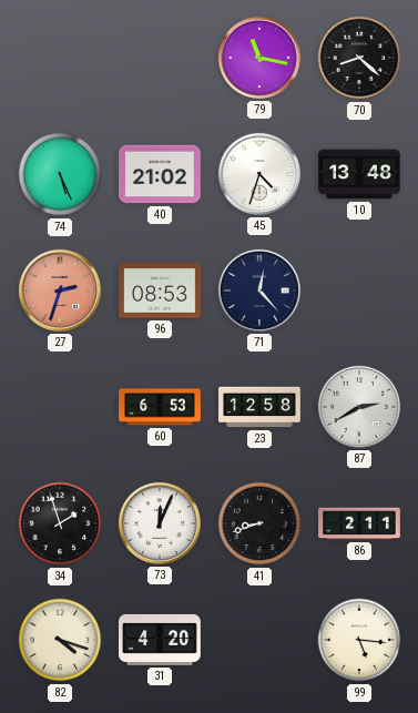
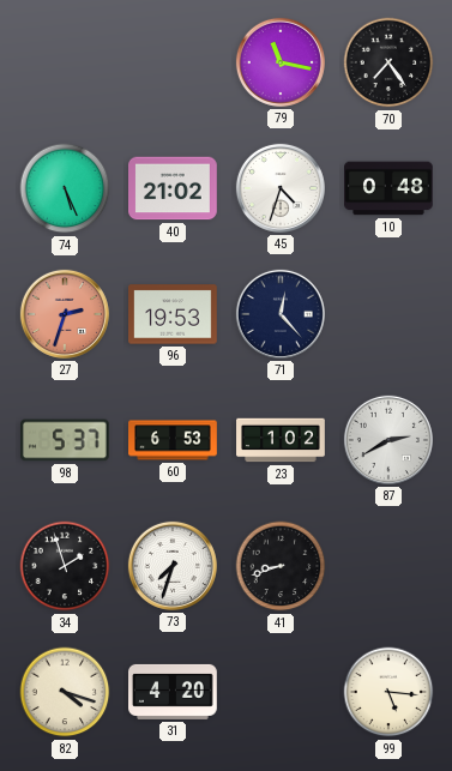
70: 8:22 -> 7:24 (388, 62)
10: 13:48 -> 0:48 (388, 188)
96: 08:53 -> 19:53 (174, 314)
98: none -> 5:37 (66, 440)
23: 12:58 -> 1:02 (281, 440)
73: 12:04 -> 7:33 (173, 566)
86: 2:11 -> none (359, 523)
